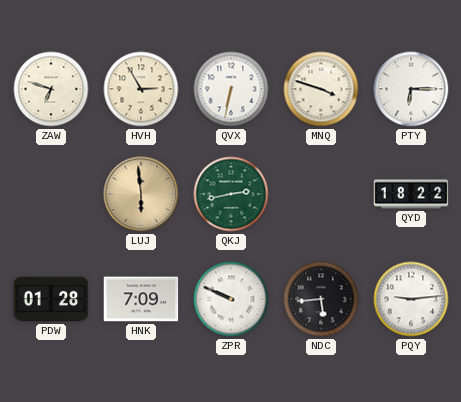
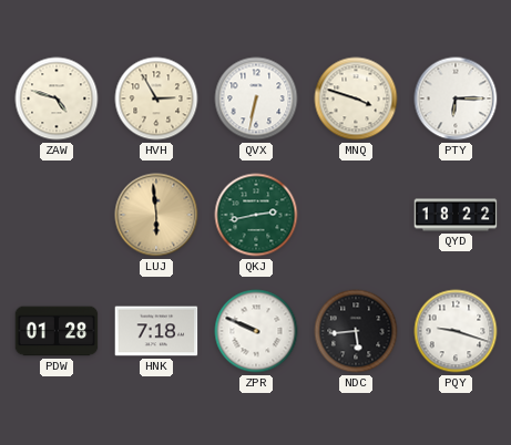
ZAW: 6:48 -> 4:48 (57, 99)
HNK: 7:09 -> 7:18 (156, 331)
PQY: 9:14 -> 9:18 (456, 331)
